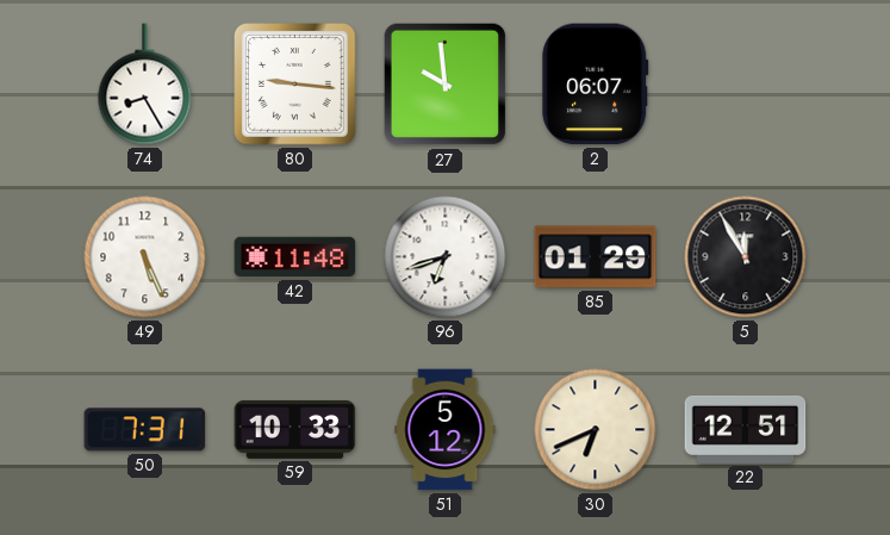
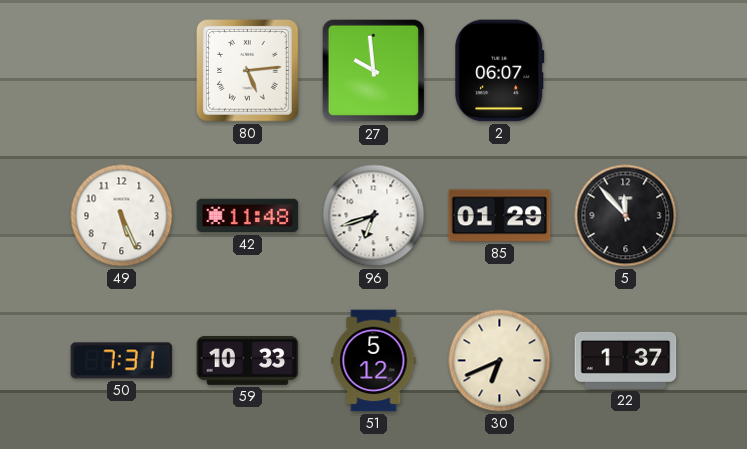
74: 8:25 -> none (145, 85)
80: 9:16 -> 5:14 (248, 71)
5: 11:55 -> 11:53 (626, 216)
22: 12:51 -> 1:37 (626, 360)
